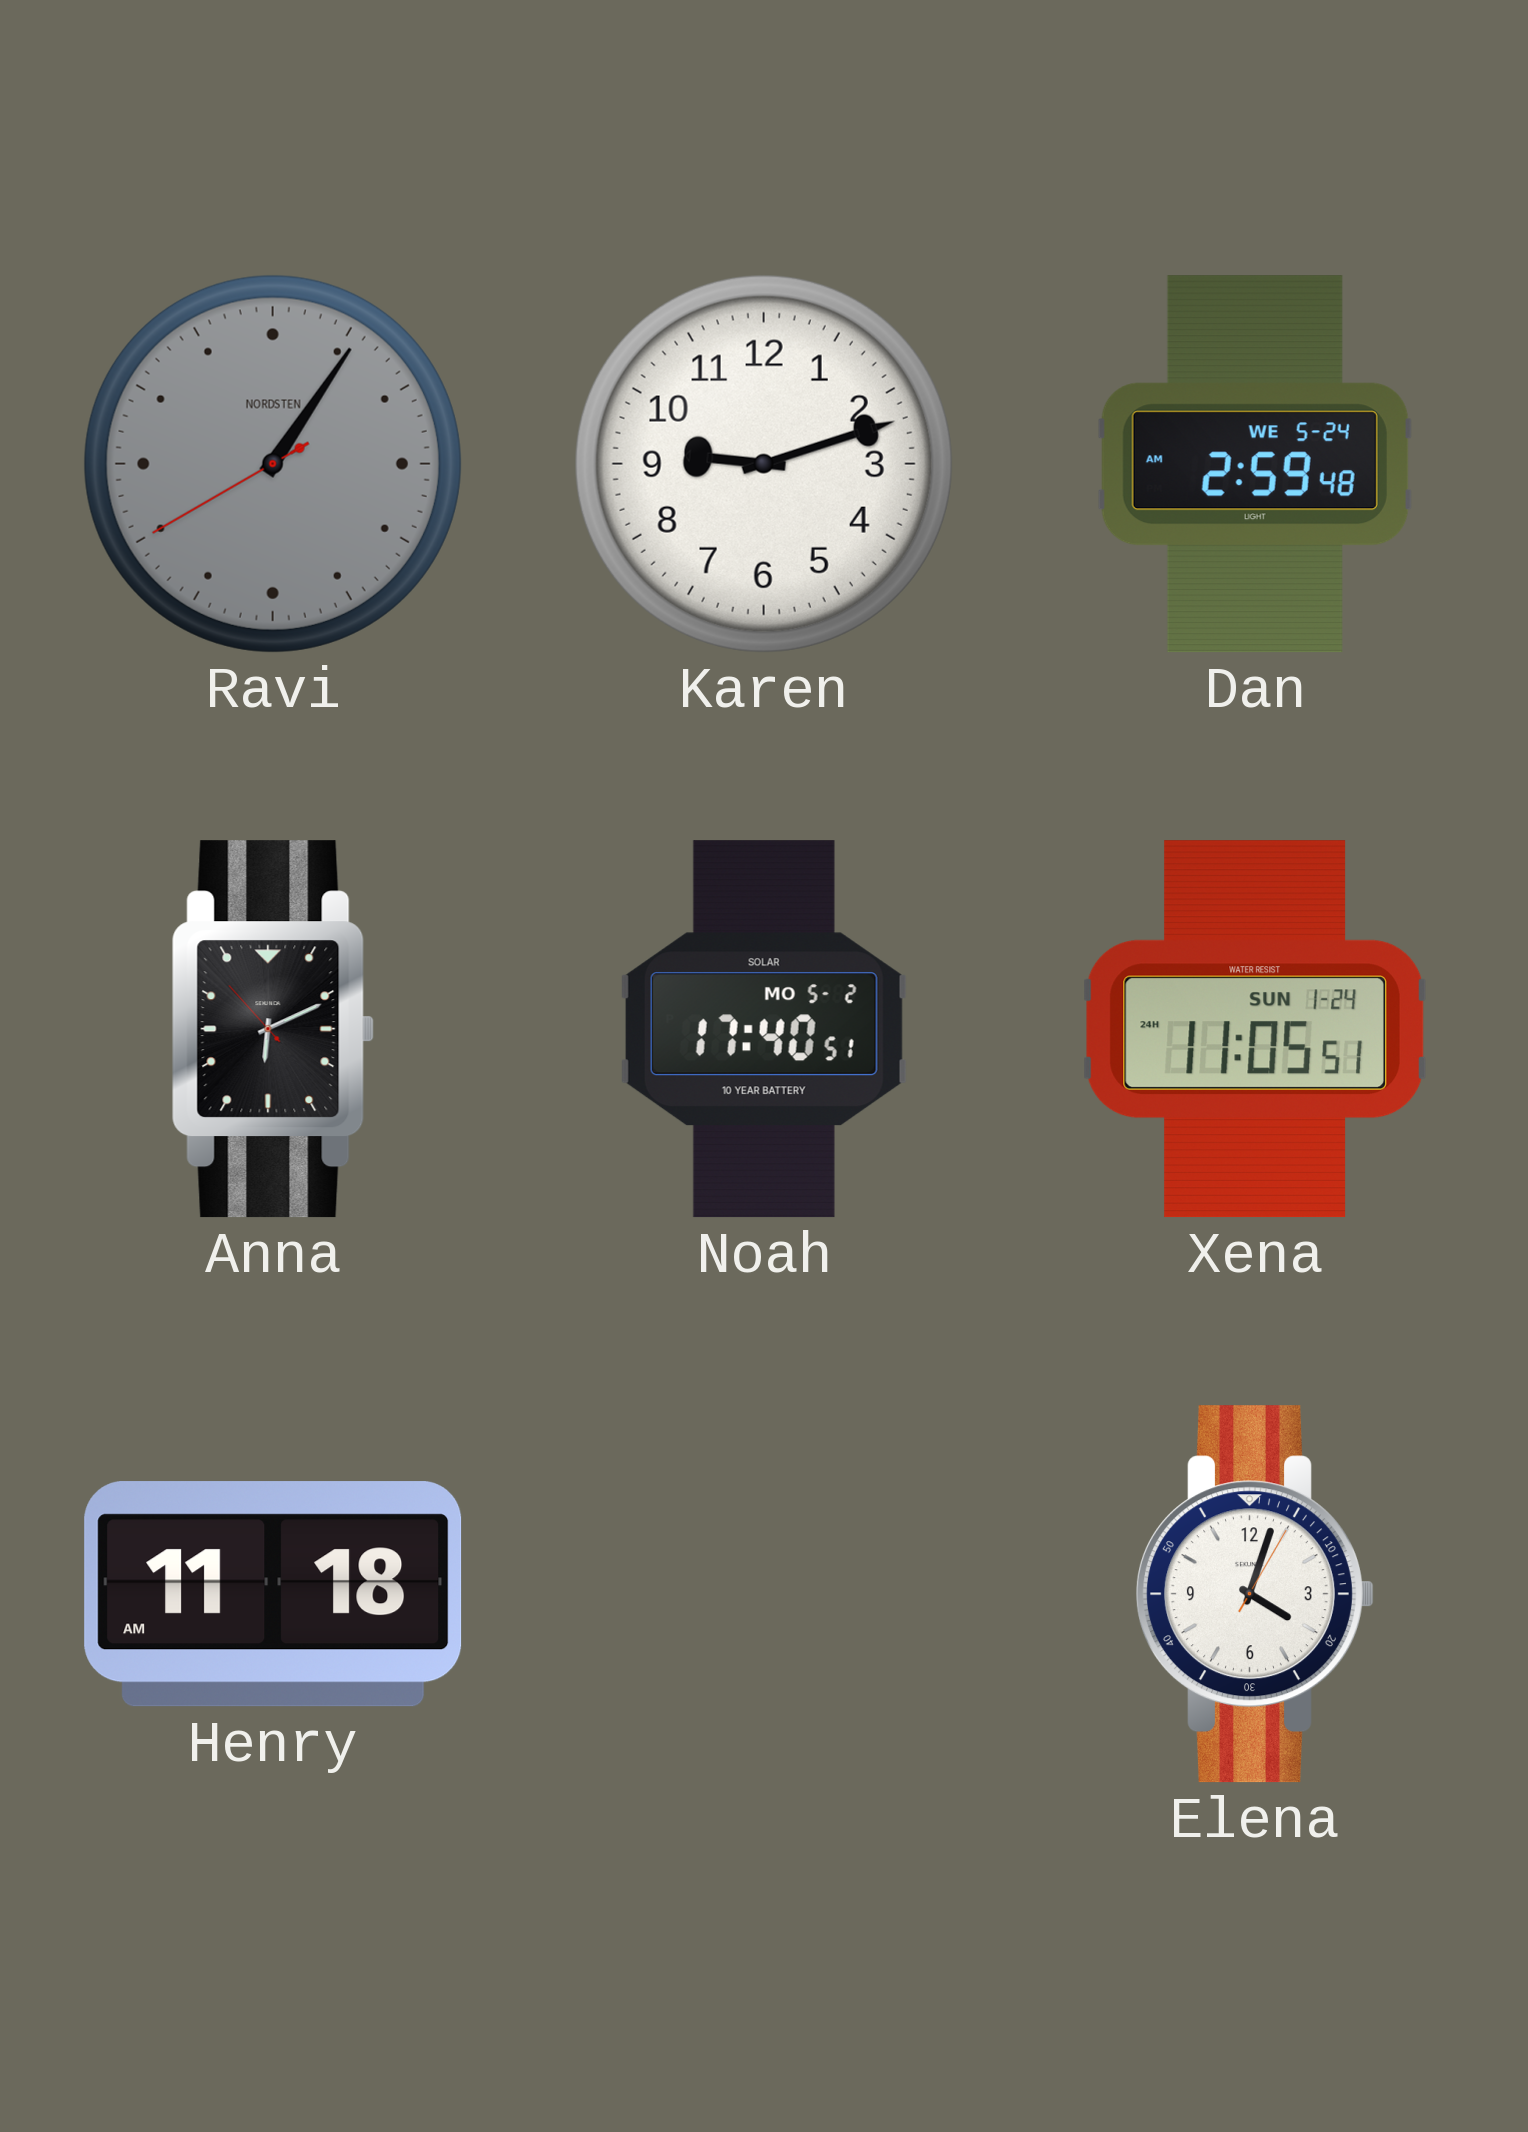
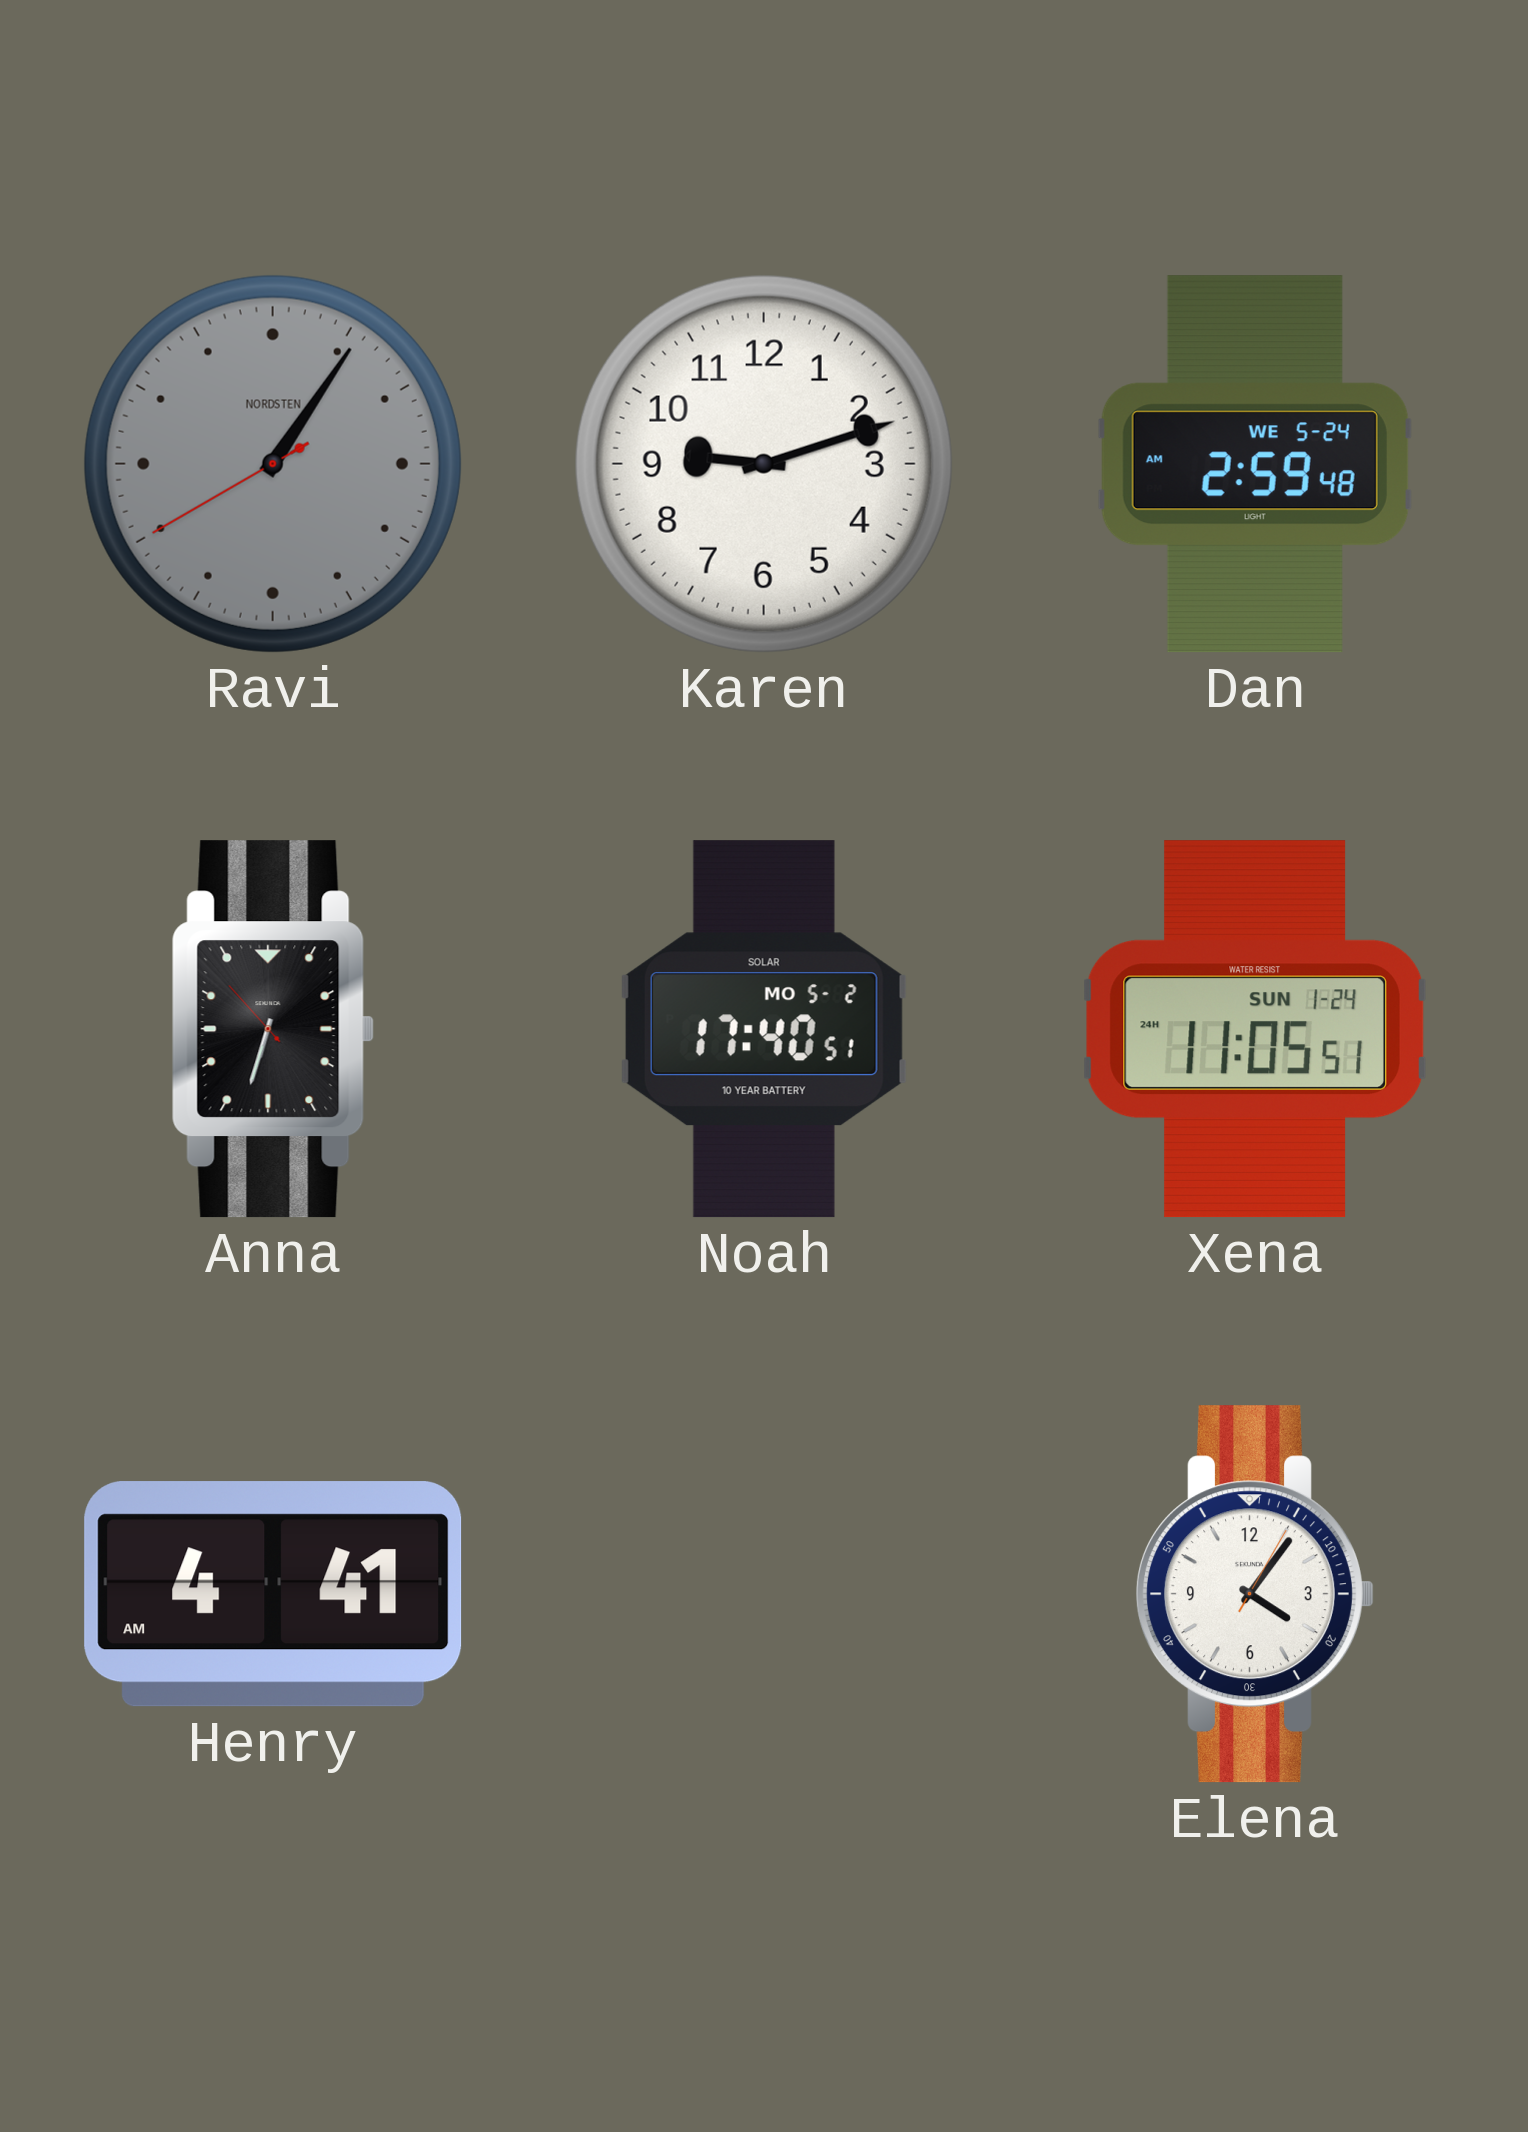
Anna: 6:10 -> 6:32 (273, 1029)
Henry: 11:18 -> 4:41 (273, 1594)
Elena: 4:03 -> 4:06 (1256, 1594)
